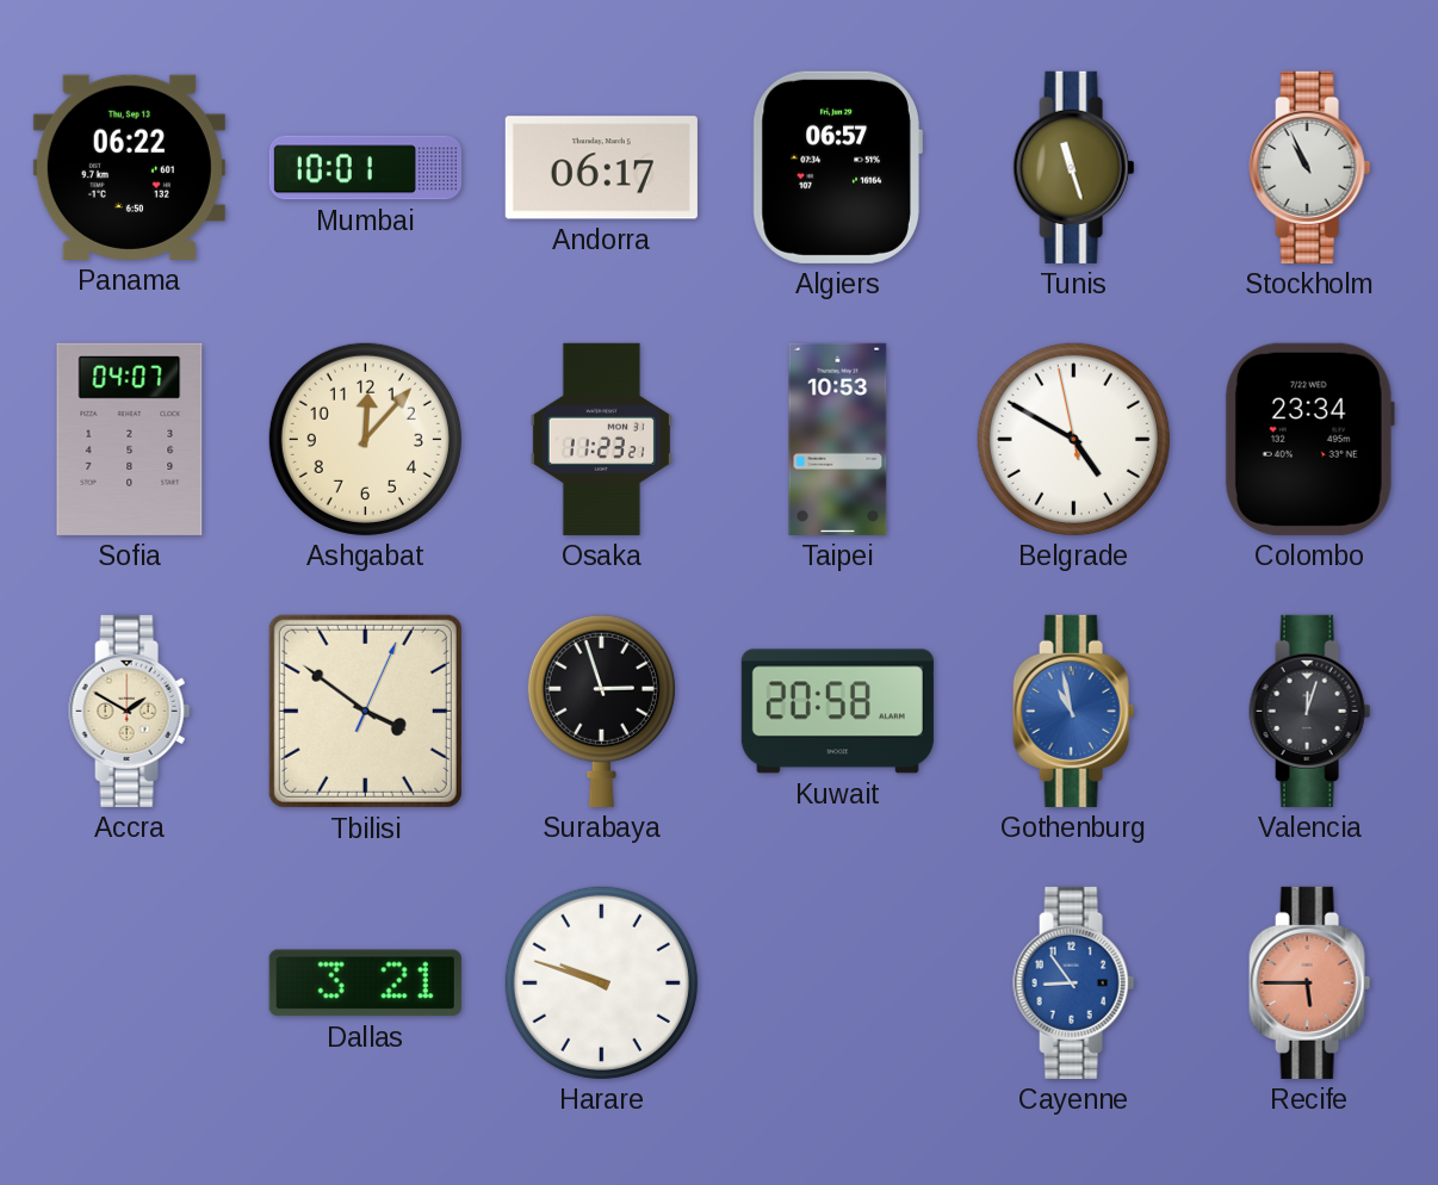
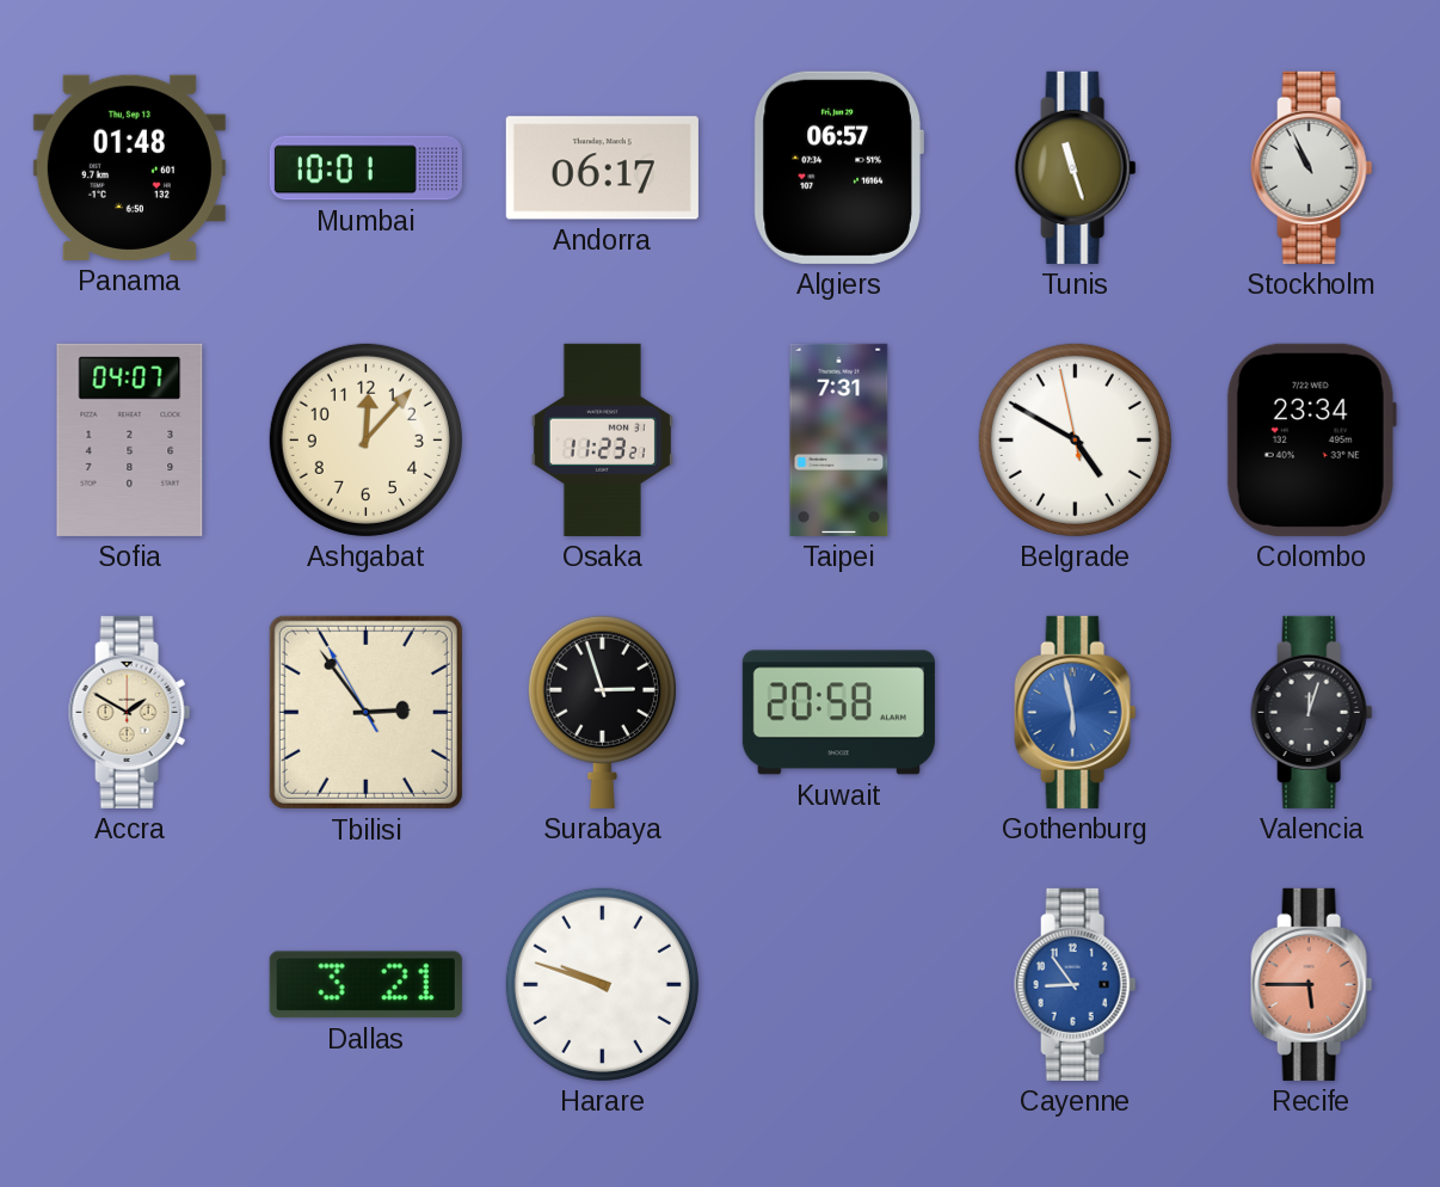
Panama: 06:22 -> 01:48 (129, 167)
Taipei: 10:53 -> 7:31 (839, 439)
Tbilisi: 3:51 -> 2:53 (365, 712)
Gothenburg: 10:58 -> 5:58 (1076, 712)
